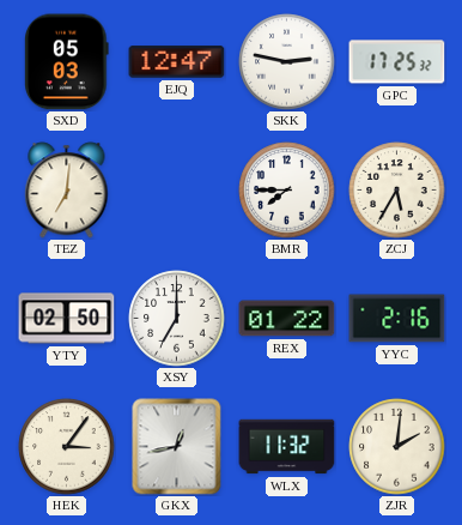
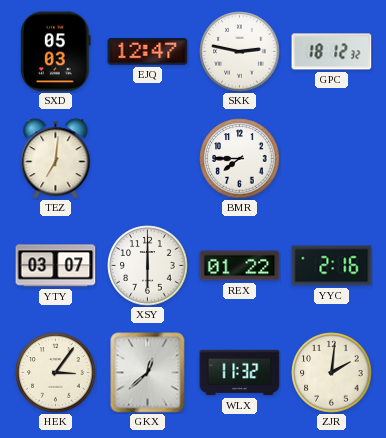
GPC: 17:25 -> 18:12 (332, 52)
ZCJ: 5:35 -> none (397, 191)
YTY: 02:50 -> 03:07 (56, 266)
XSY: 7:00 -> 6:00 (148, 266)
GKX: 12:43 -> 12:38 (148, 373)
